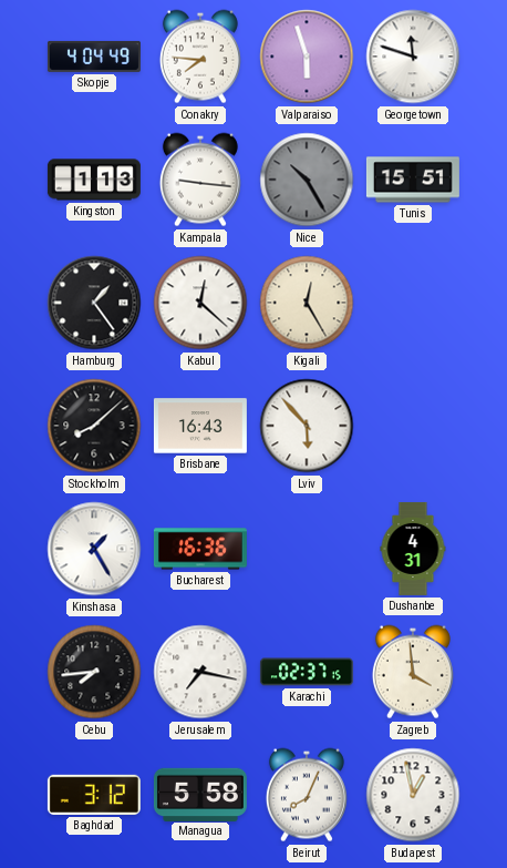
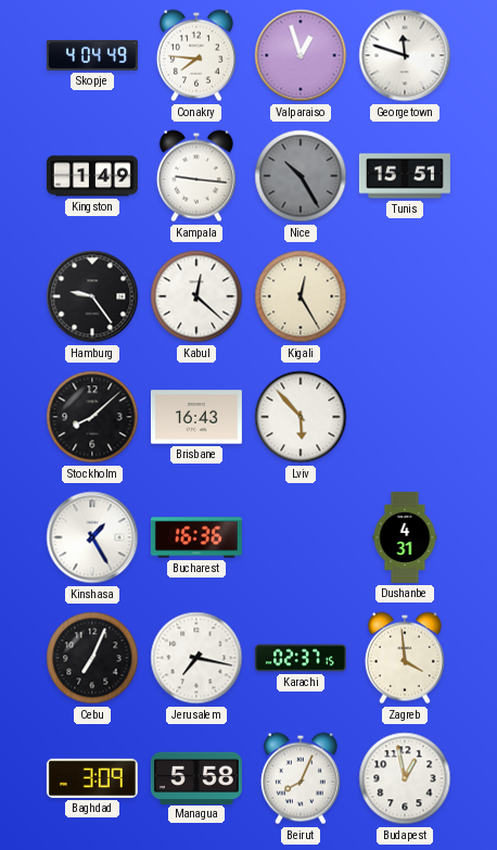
Valparaiso: 5:57 -> 12:57 (301, 55)
Kingston: 1:13 -> 1:49 (92, 176)
Hamburg: 1:24 -> 9:24 (92, 296)
Cebu: 7:44 -> 7:04 (92, 658)
Baghdad: 3:12 -> 3:09 (92, 778)
